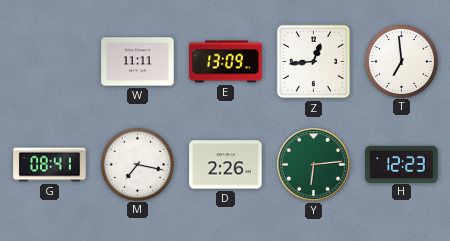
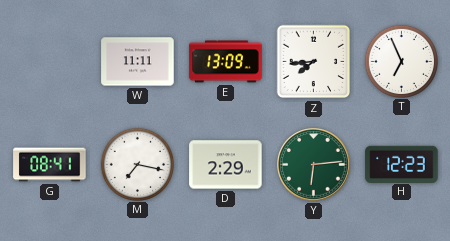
Z: 12:44 -> 7:44 (314, 62)
T: 6:59 -> 6:56 (401, 61)
D: 2:26 -> 2:29 (226, 165)
